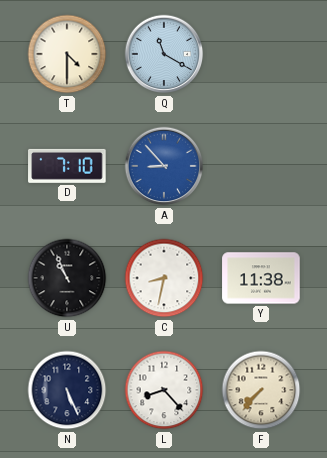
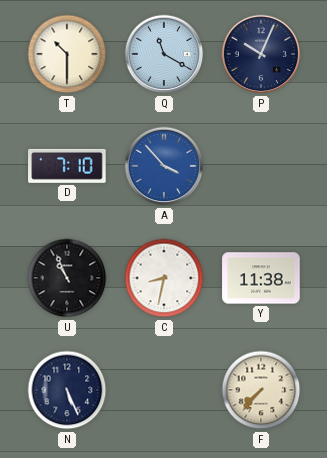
T: 4:30 -> 10:30 (67, 54)
P: none -> 10:04 (261, 54)
A: 8:53 -> 3:53 (164, 166)
L: 8:23 -> none (164, 390)
